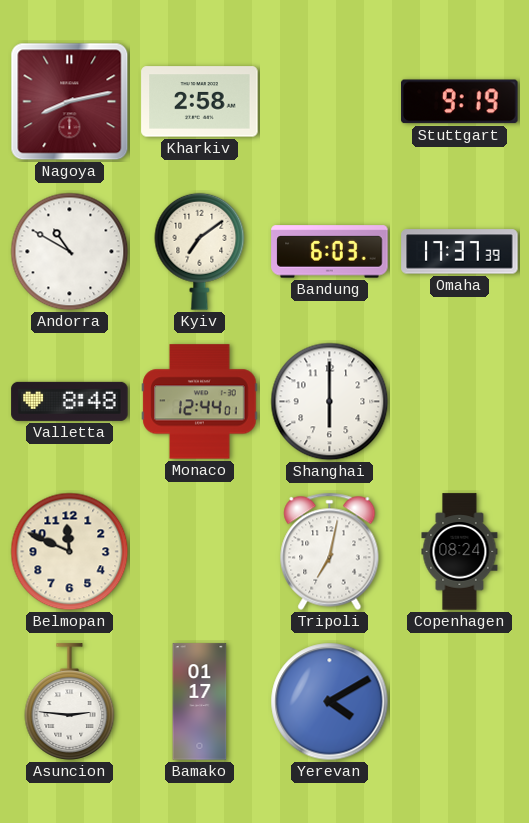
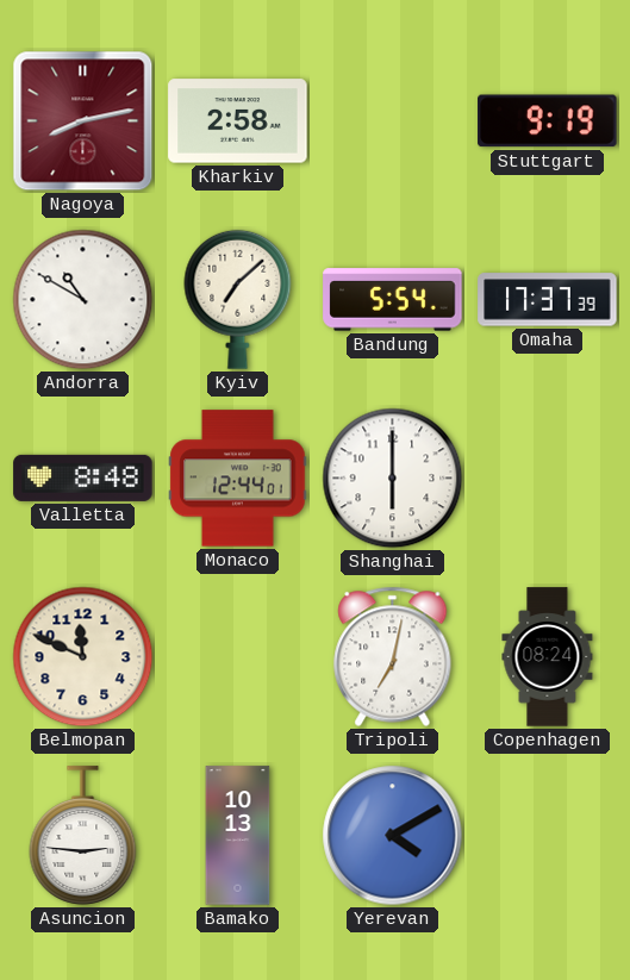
Kyiv: 7:09 -> 7:08 (238, 299)
Bandung: 6:03 -> 5:54 (393, 300)
Bamako: 01:17 -> 10:13 (238, 836)
